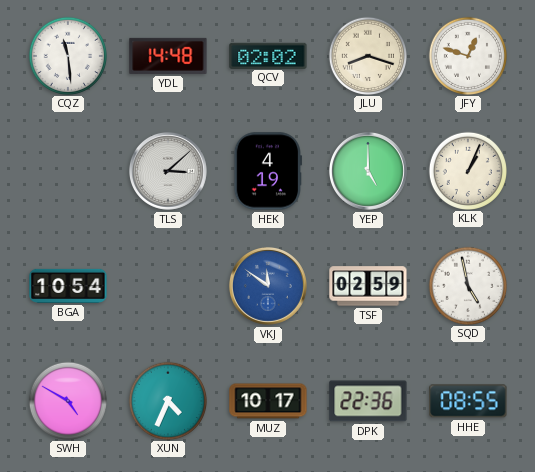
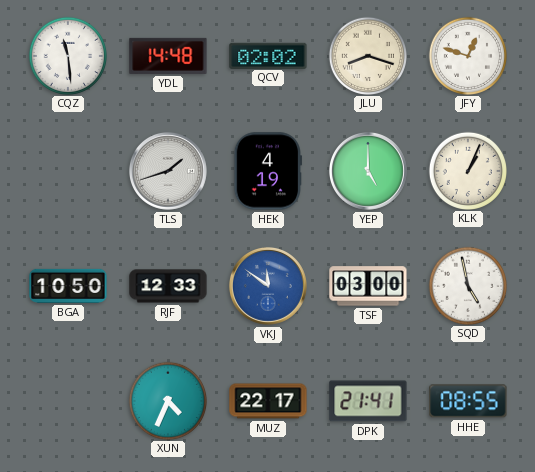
TLS: 3:08 -> 1:42 (168, 171)
BGA: 10:54 -> 10:50 (68, 286)
RJF: none -> 12:33 (168, 286)
TSF: 02:59 -> 03:00 (368, 286)
SWH: 4:50 -> none (67, 400)
MUZ: 10:17 -> 22:17 (268, 401)
DPK: 22:36 -> 21:41 (368, 401)
